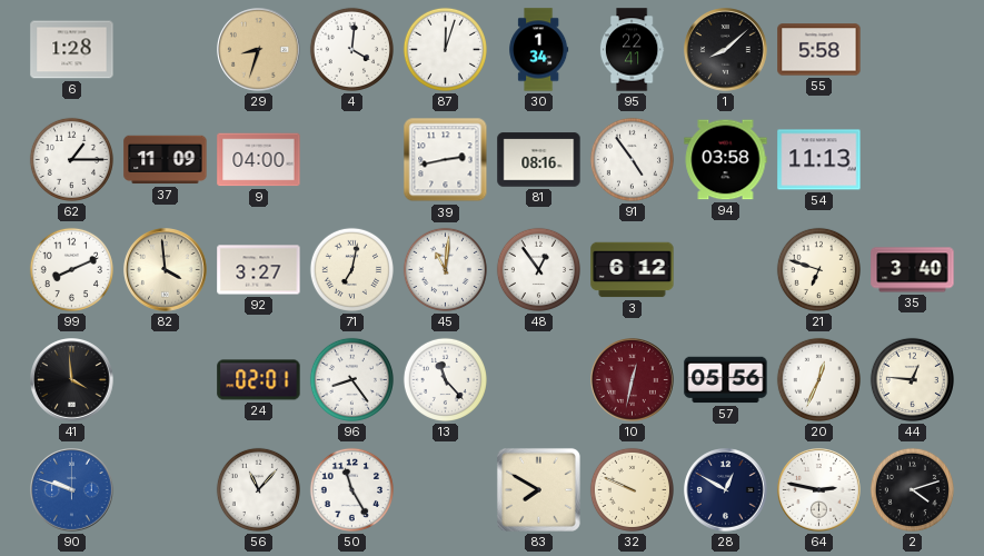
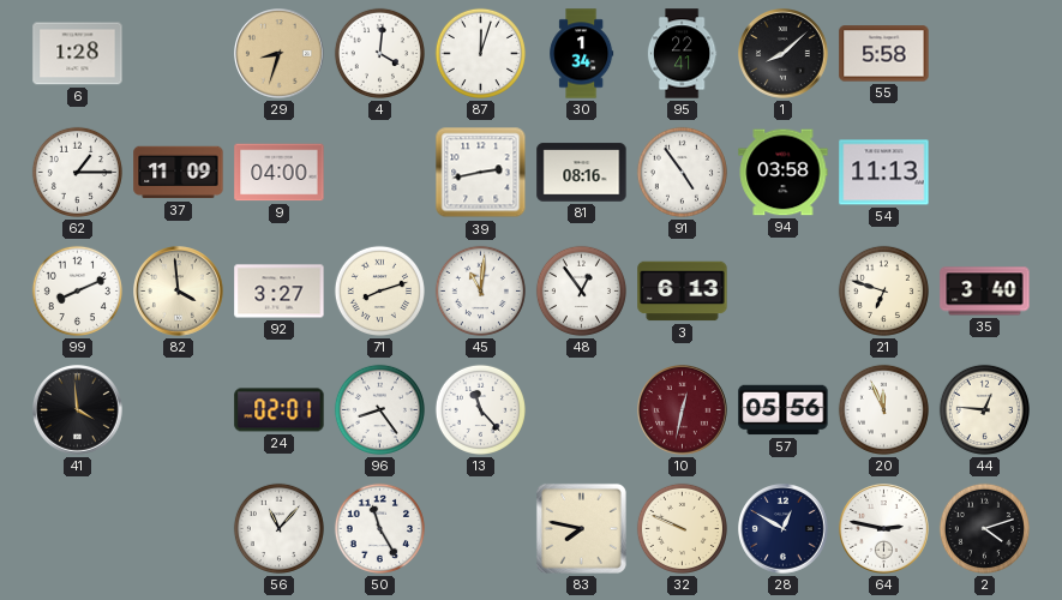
71: 7:02 -> 8:12 (379, 290)
3: 6:12 -> 6:13 (683, 292)
20: 12:34 -> 11:56 (883, 409)
90: 9:48 -> none (72, 490)
83: 7:50 -> 7:47 (581, 528)
